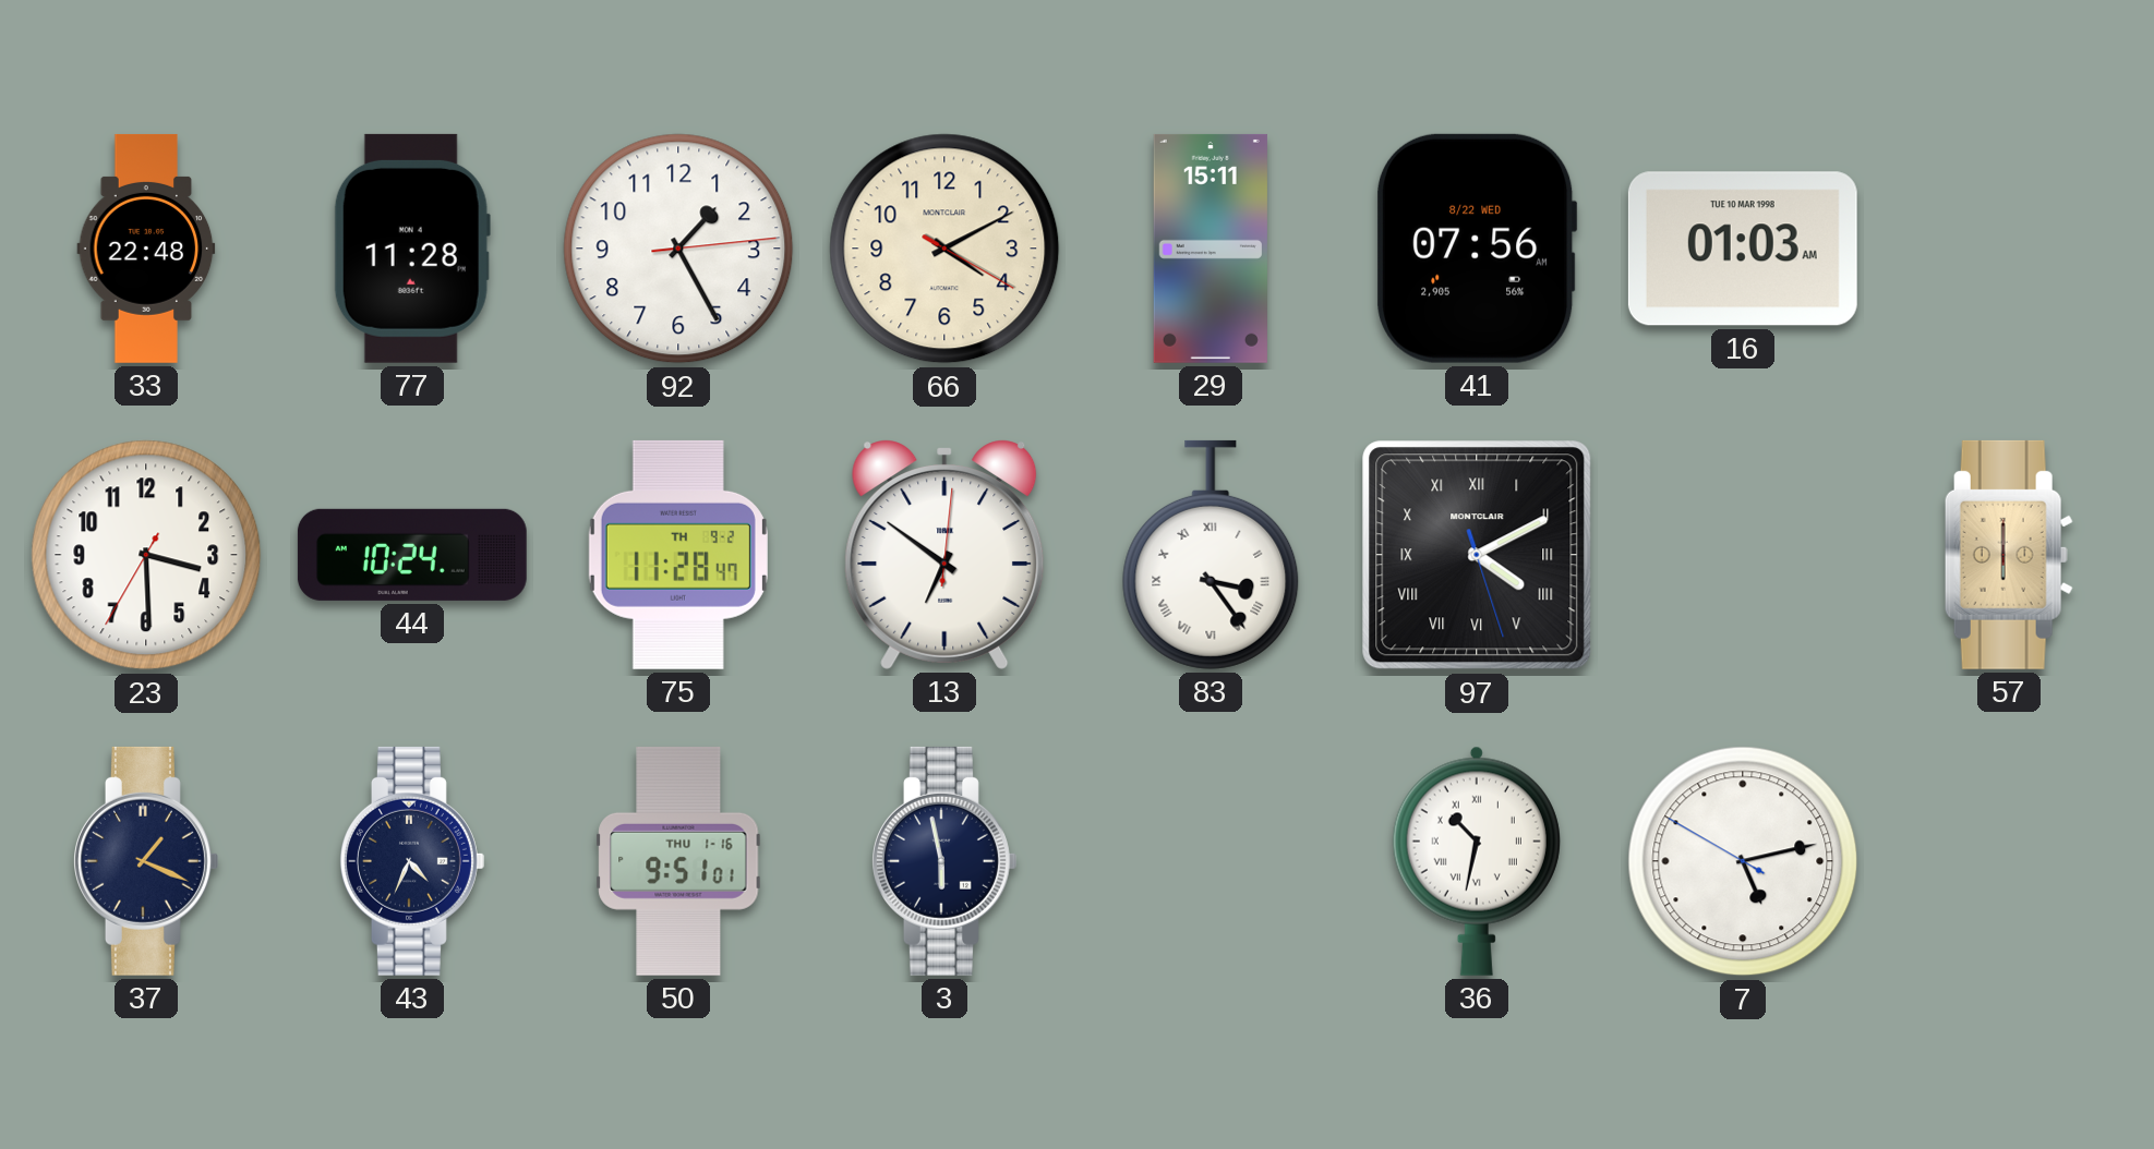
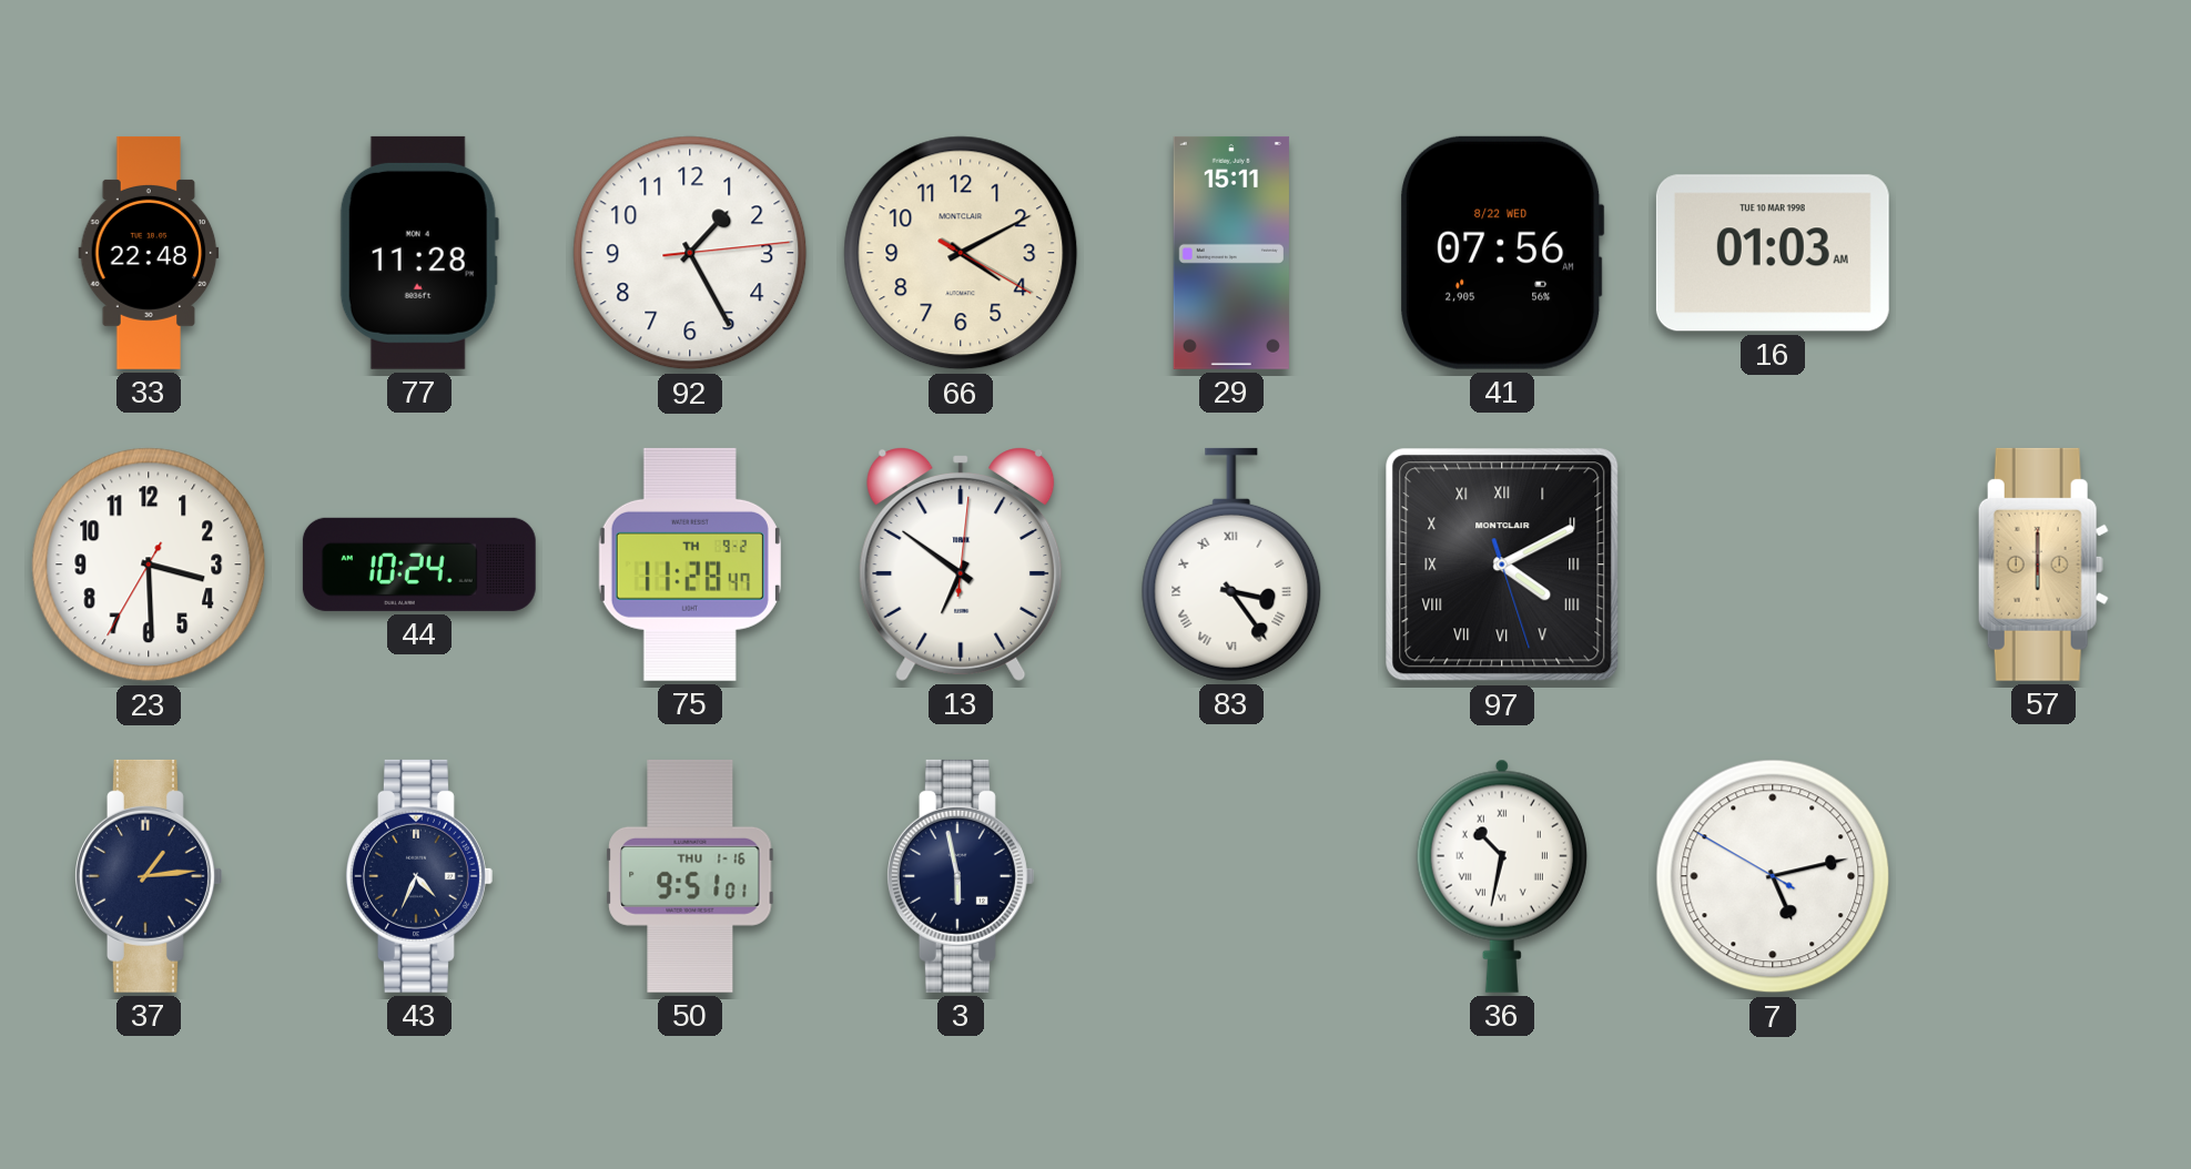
37: 1:19 -> 1:14 (149, 876)
